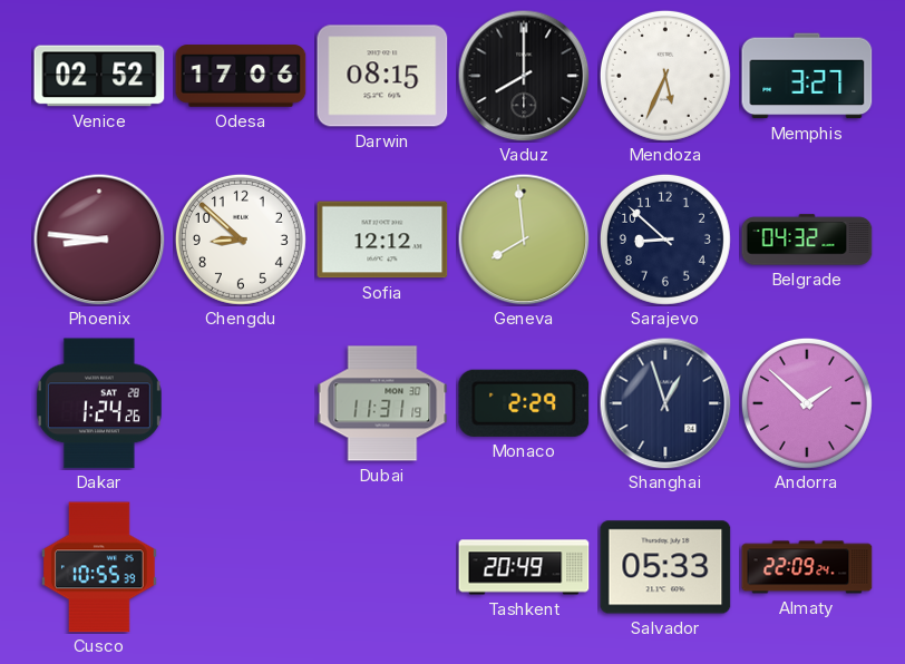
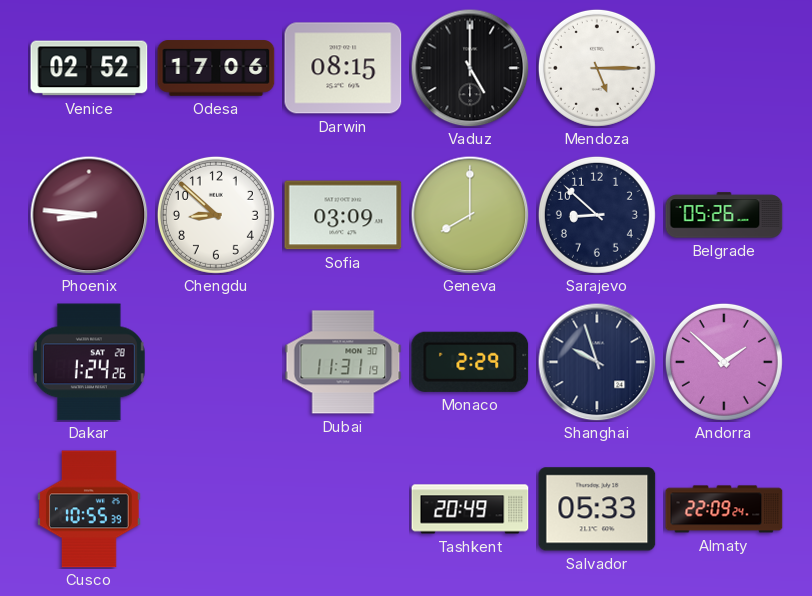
Vaduz: 8:00 -> 5:00 (470, 68)
Mendoza: 5:34 -> 5:15 (597, 68)
Memphis: 3:27 -> none (807, 76)
Sofia: 12:12 -> 03:09 (343, 215)
Geneva: 7:59 -> 8:00 (470, 215)
Belgrade: 04:32 -> 05:26 (724, 215)
Shanghai: 12:57 -> 9:57 (597, 362)
